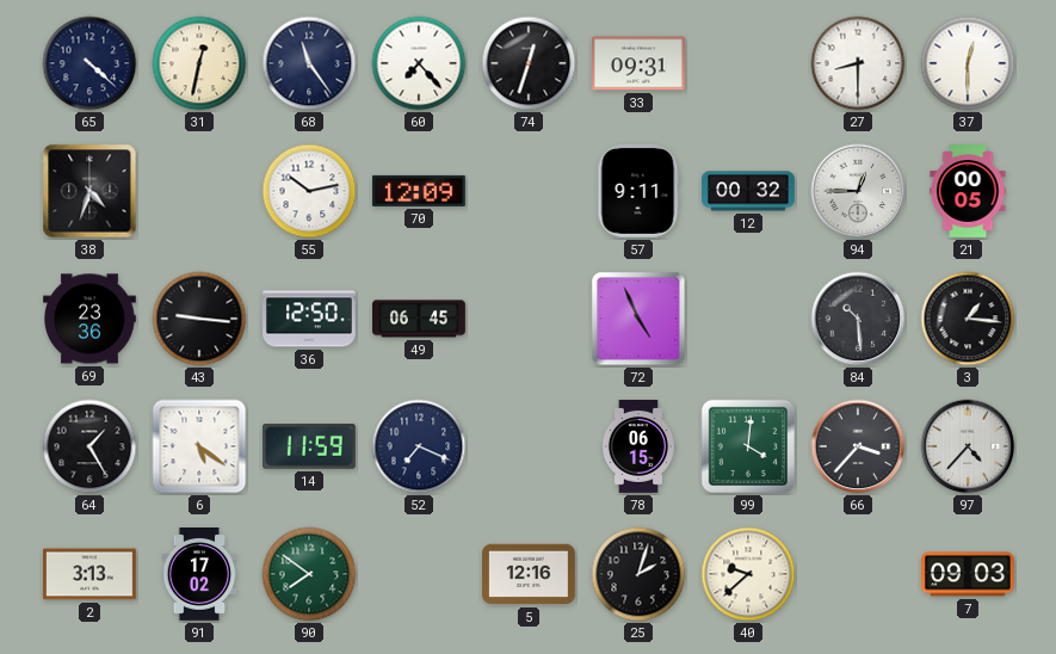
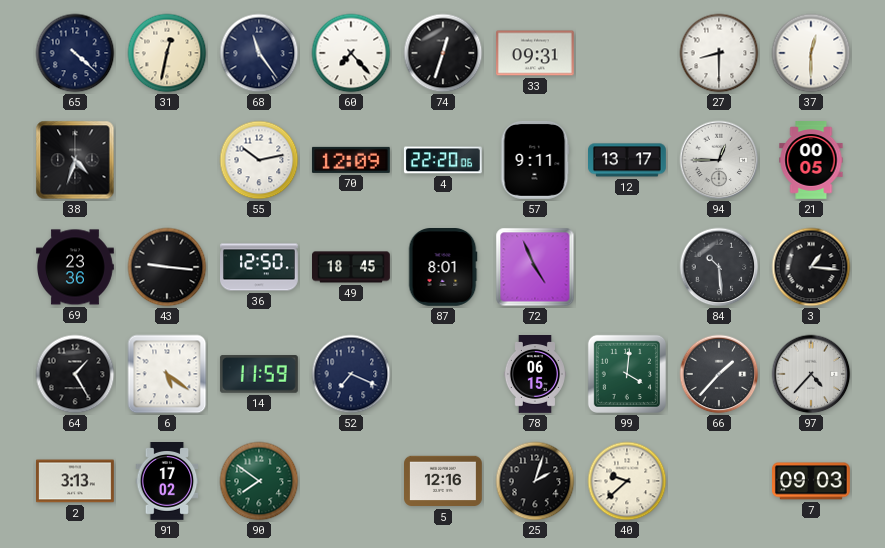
4: none -> 22:20 (443, 160)
12: 00:32 -> 13:17 (628, 160)
49: 06:45 -> 18:45 (352, 267)
87: none -> 8:01 (443, 268)
66: 3:37 -> 1:37 (719, 374)
